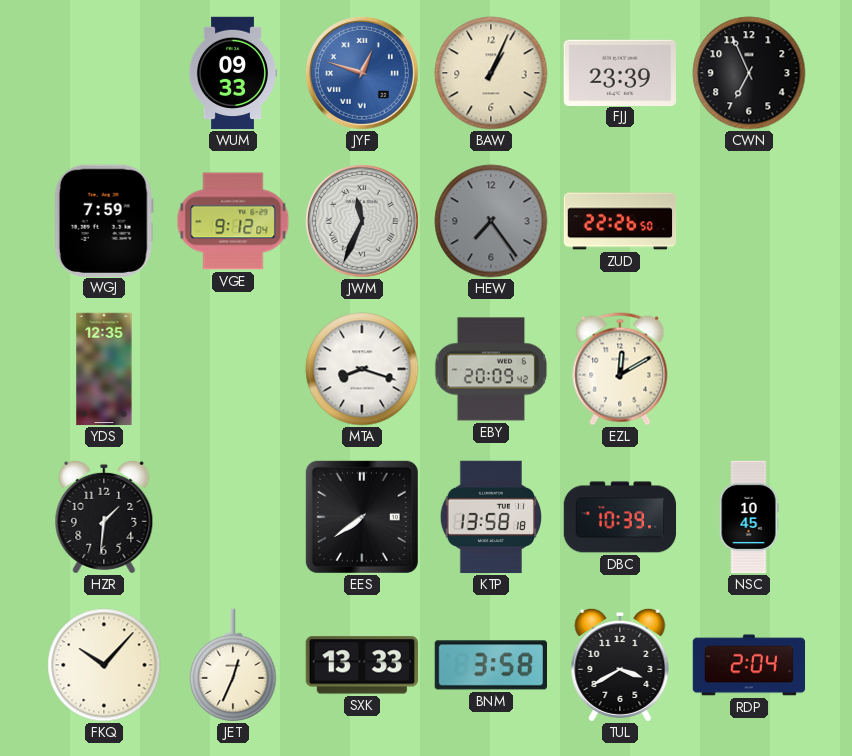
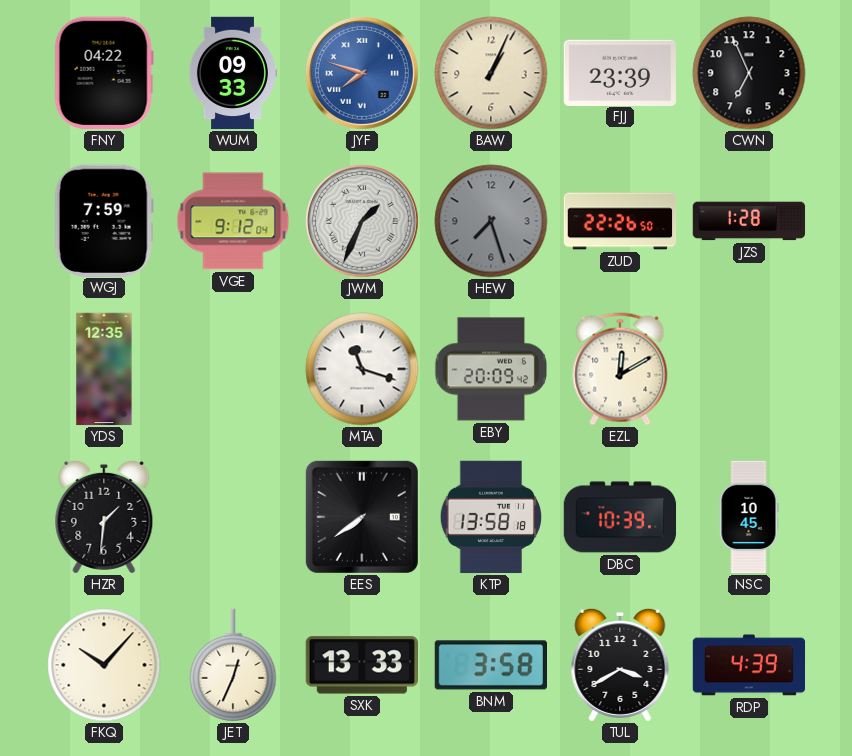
FNY: none -> 04:22 (104, 73)
JYF: 12:48 -> 7:48 (362, 73)
JWM: 11:34 -> 1:34 (362, 221)
HEW: 7:24 -> 7:27 (491, 221)
JZS: none -> 1:28 (749, 221)
MTA: 8:18 -> 11:18 (362, 369)
RDP: 2:04 -> 4:39 (749, 665)
